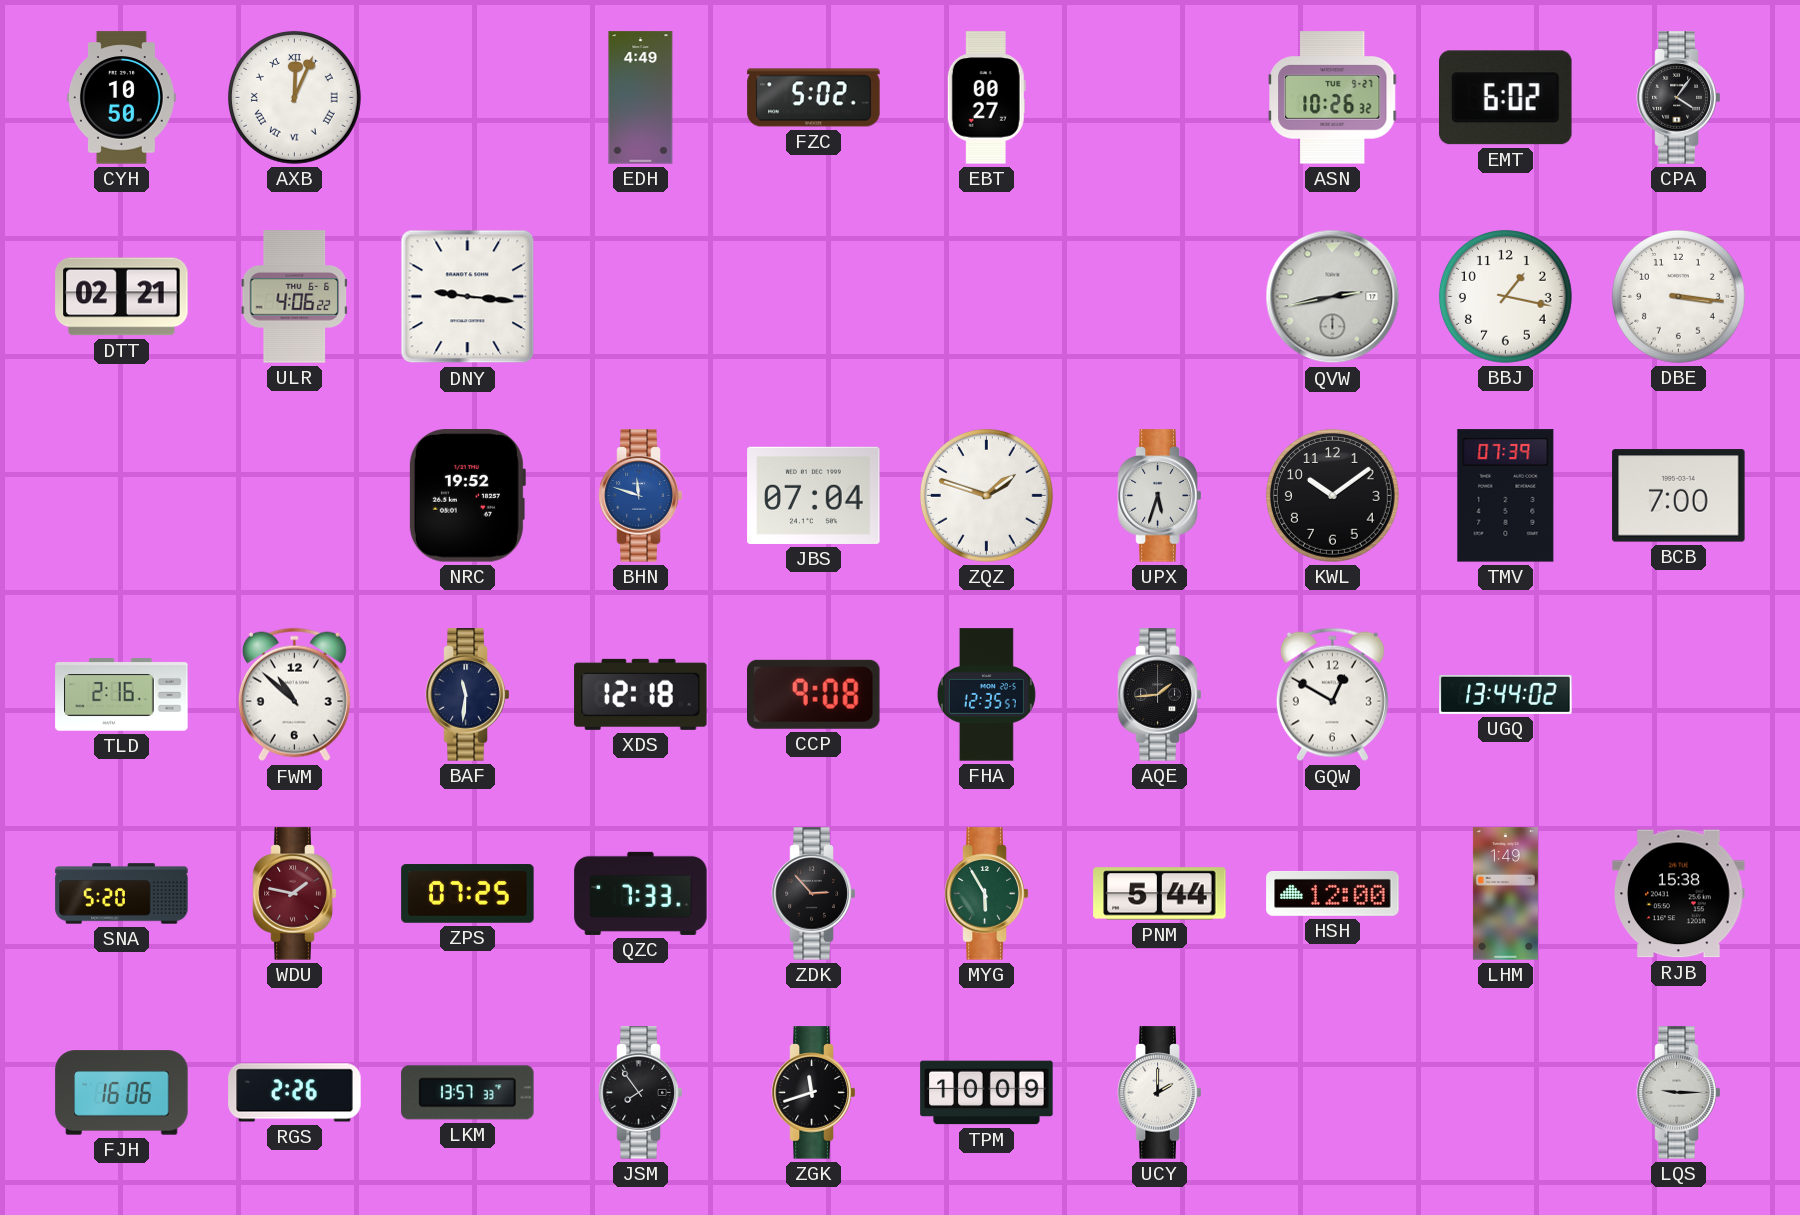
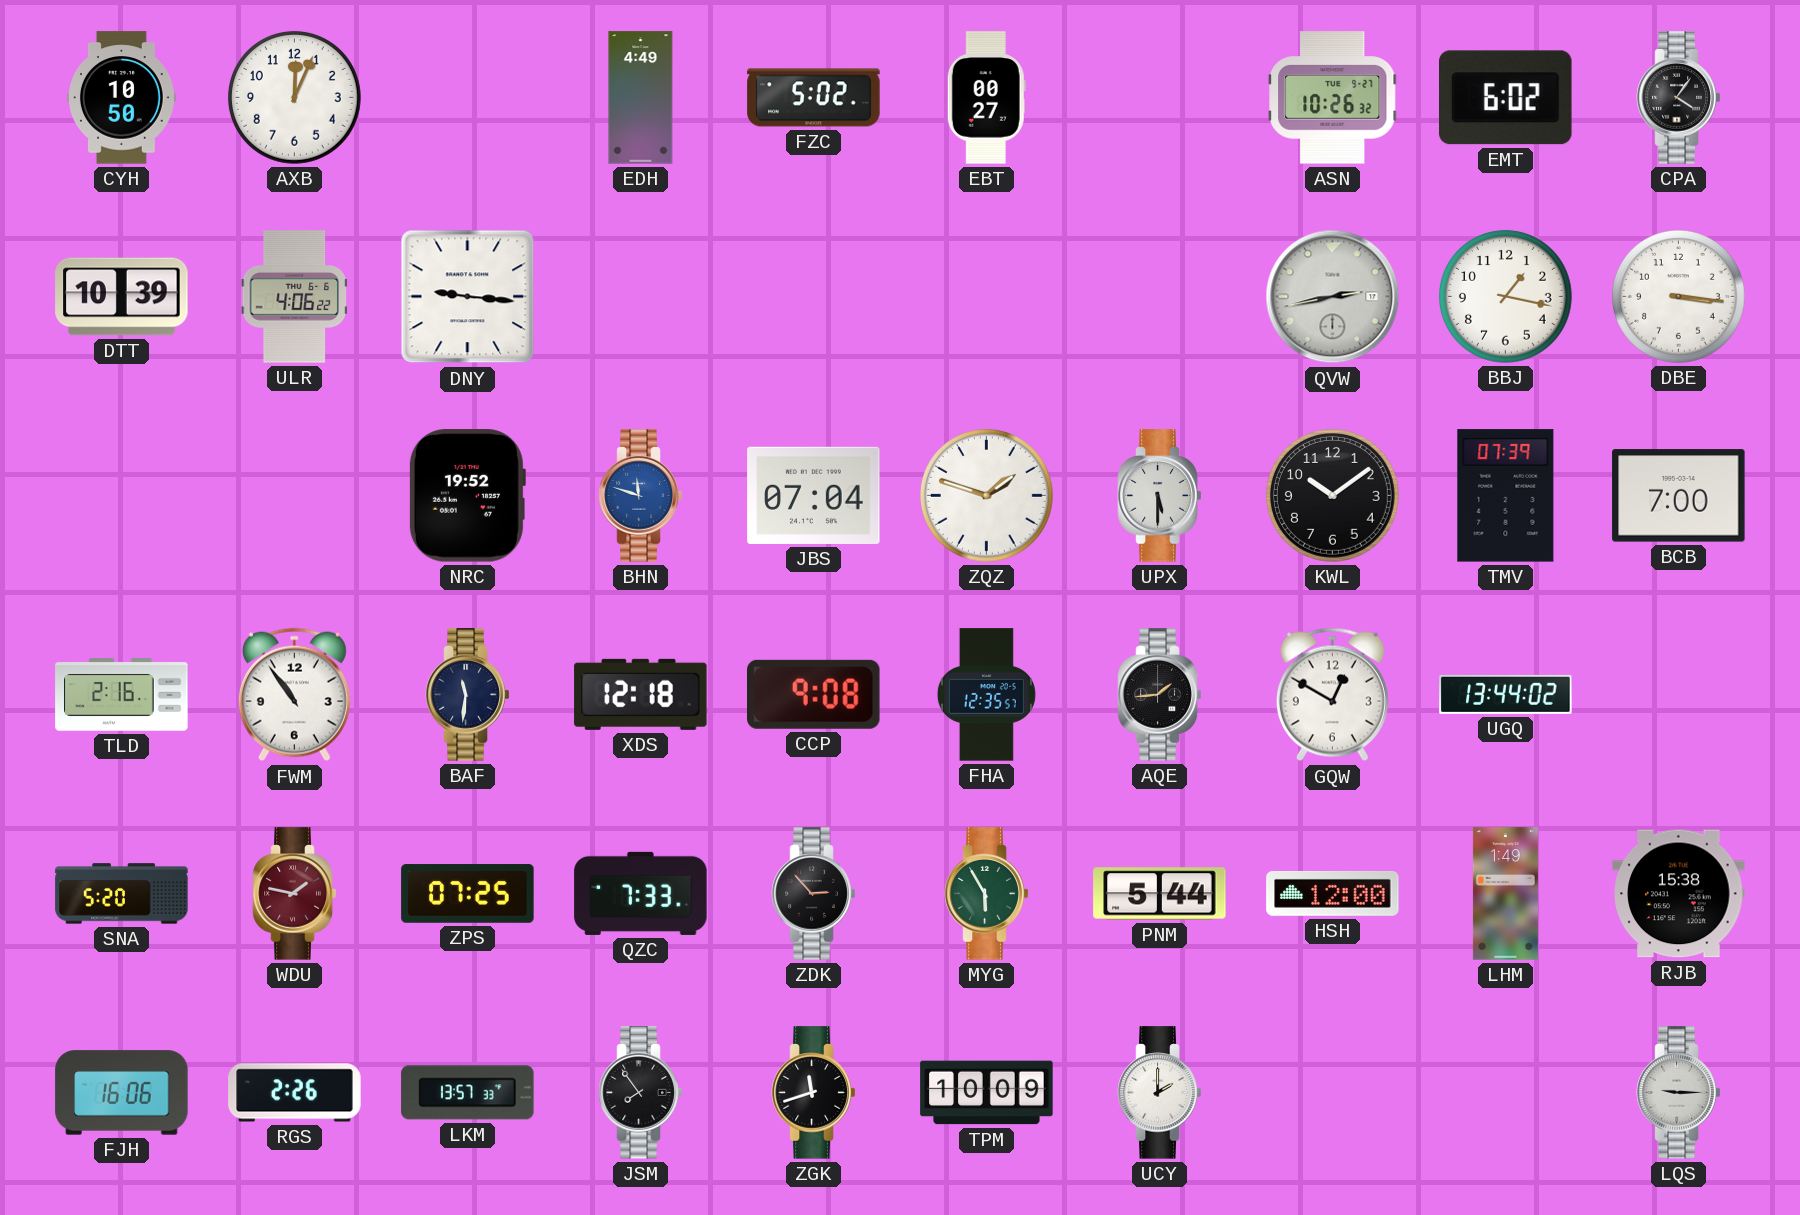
AXB numerals: Roman -> Arabic (294, 97)
DTT: 02:21 -> 10:39 (122, 297)
UPX: 5:33 -> 5:30 (1160, 496)
FWM: 10:52 -> 10:54 (294, 695)
